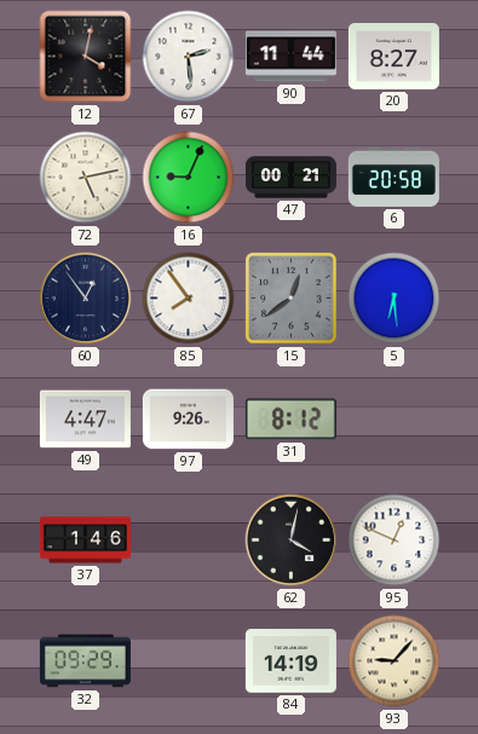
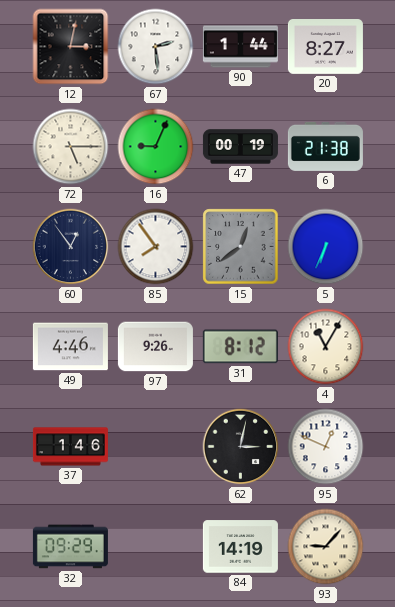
12: 4:02 -> 3:02 (71, 47)
90: 11:44 -> 1:44 (240, 47)
72: 5:13 -> 5:15 (71, 147)
47: 00:21 -> 00:19 (240, 147)
6: 20:58 -> 21:38 (325, 146)
5: 6:29 -> 6:34 (326, 247)
49: 4:47 -> 4:46 (70, 347)
4: none -> 11:05 (326, 347)
62: 4:02 -> 3:02 (241, 447)
